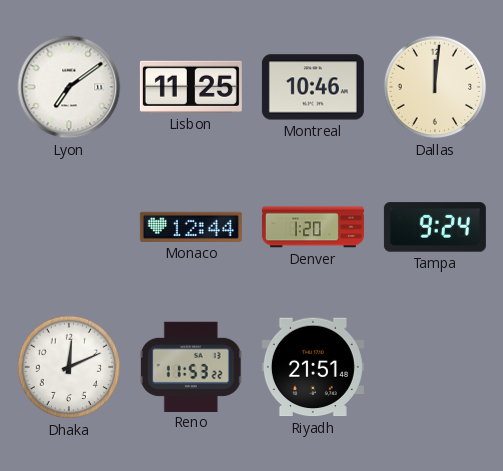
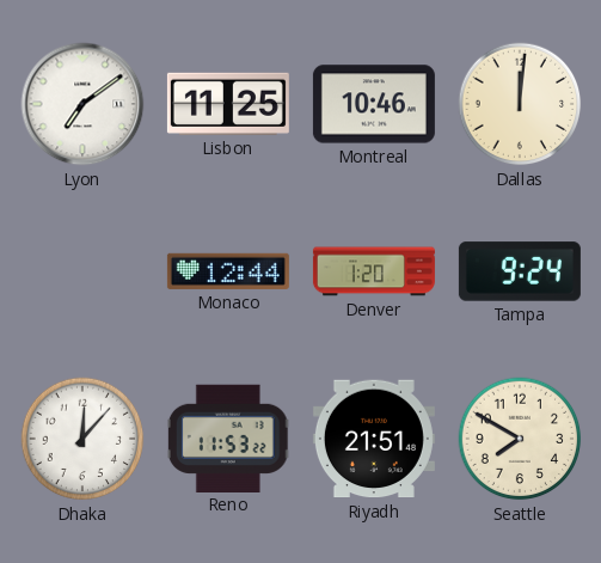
Dhaka: 12:11 -> 12:07 (82, 439)
Seattle: none -> 7:50 (520, 439)
